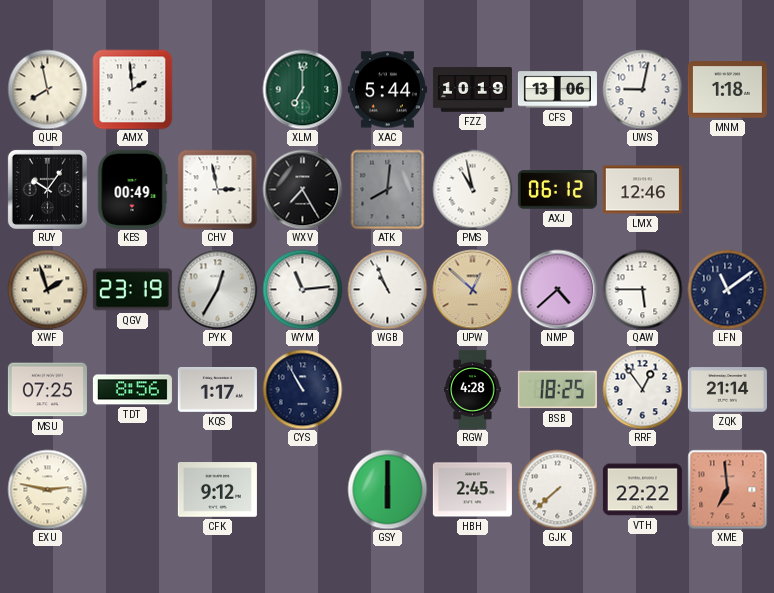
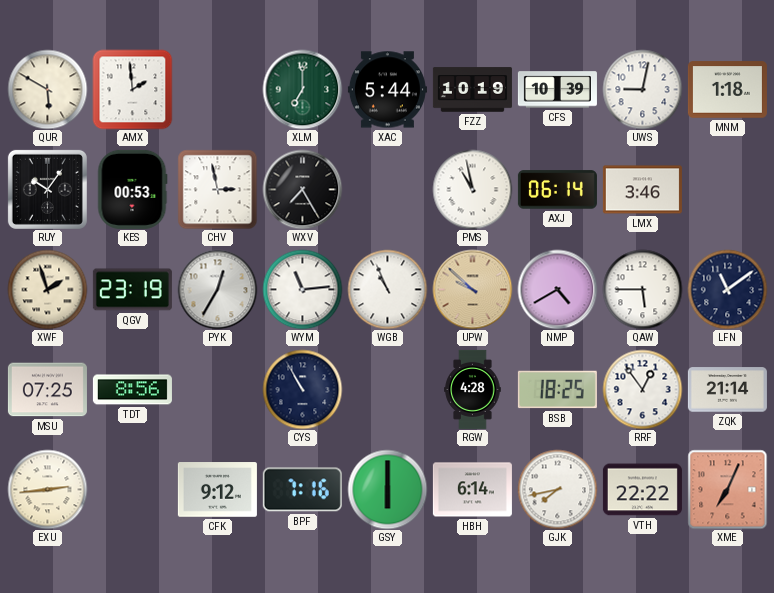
QUR: 7:58 -> 5:50 (47, 89)
CFS: 13:06 -> 10:39 (557, 90)
KES: 00:49 -> 00:53 (132, 189)
ATK: 8:01 -> none (388, 189)
AXJ: 06:12 -> 06:14 (557, 190)
LMX: 12:46 -> 3:46 (642, 190)
UPW: 12:52 -> 9:52 (472, 289)
NMP: 4:38 -> 4:40 (557, 289)
KQS: 1:17 -> none (217, 390)
EXU: 2:47 -> 2:44 (47, 489)
BPF: none -> 7:16 (302, 490)
HBH: 2:45 -> 6:14 (472, 490)
GJK: 7:38 -> 7:43 (557, 489)
XME: 6:59 -> 7:04 (727, 489)
